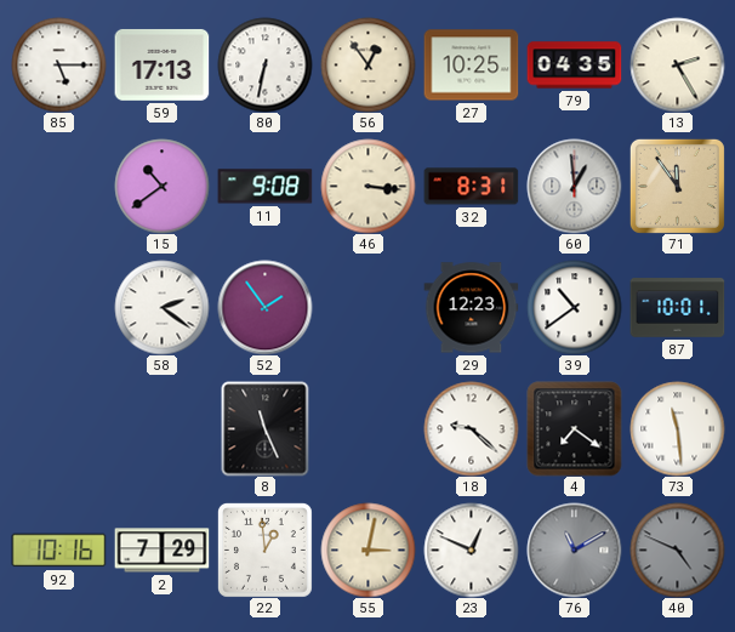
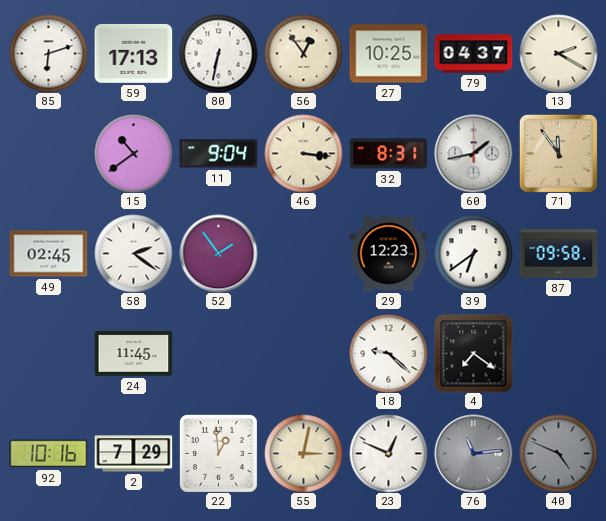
85: 5:15 -> 6:12 (48, 53)
79: 04:35 -> 04:37 (473, 54)
13: 2:25 -> 2:20 (558, 53)
11: 9:08 -> 9:04 (218, 154)
60: 12:59 -> 1:43 (473, 153)
49: none -> 02:45 (48, 254)
39: 10:39 -> 6:39 (473, 253)
87: 10:01 -> 09:58 (558, 254)
24: none -> 11:45 (133, 354)
8: 11:26 -> none (266, 428)
73: 11:29 -> none (677, 428)
76: 11:10 -> 11:14 (473, 453)
